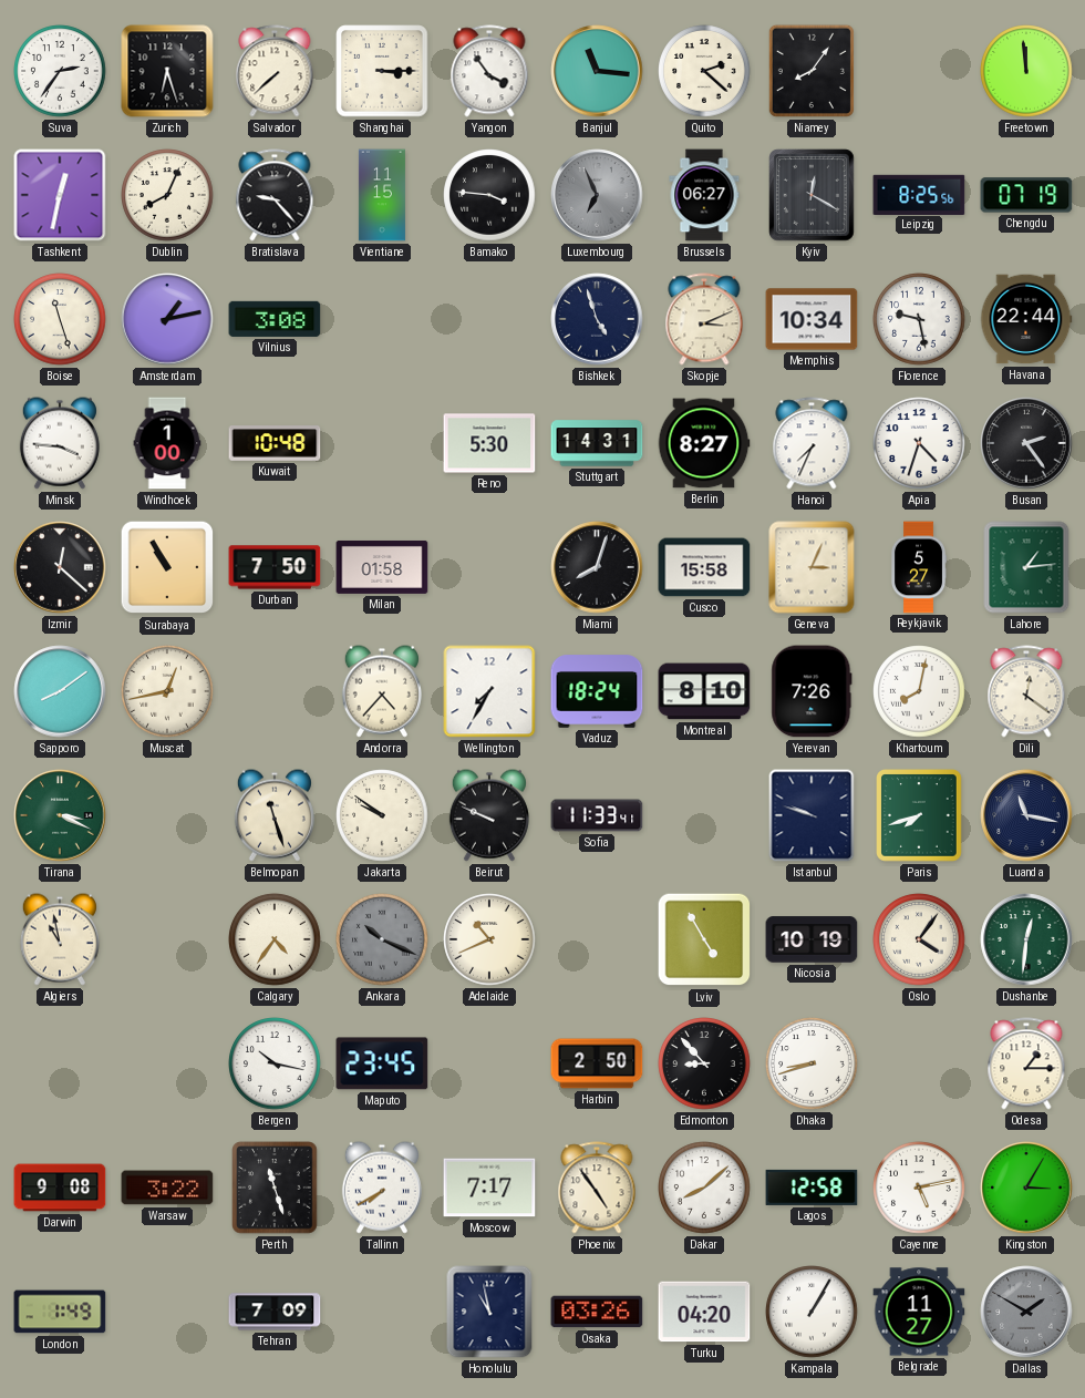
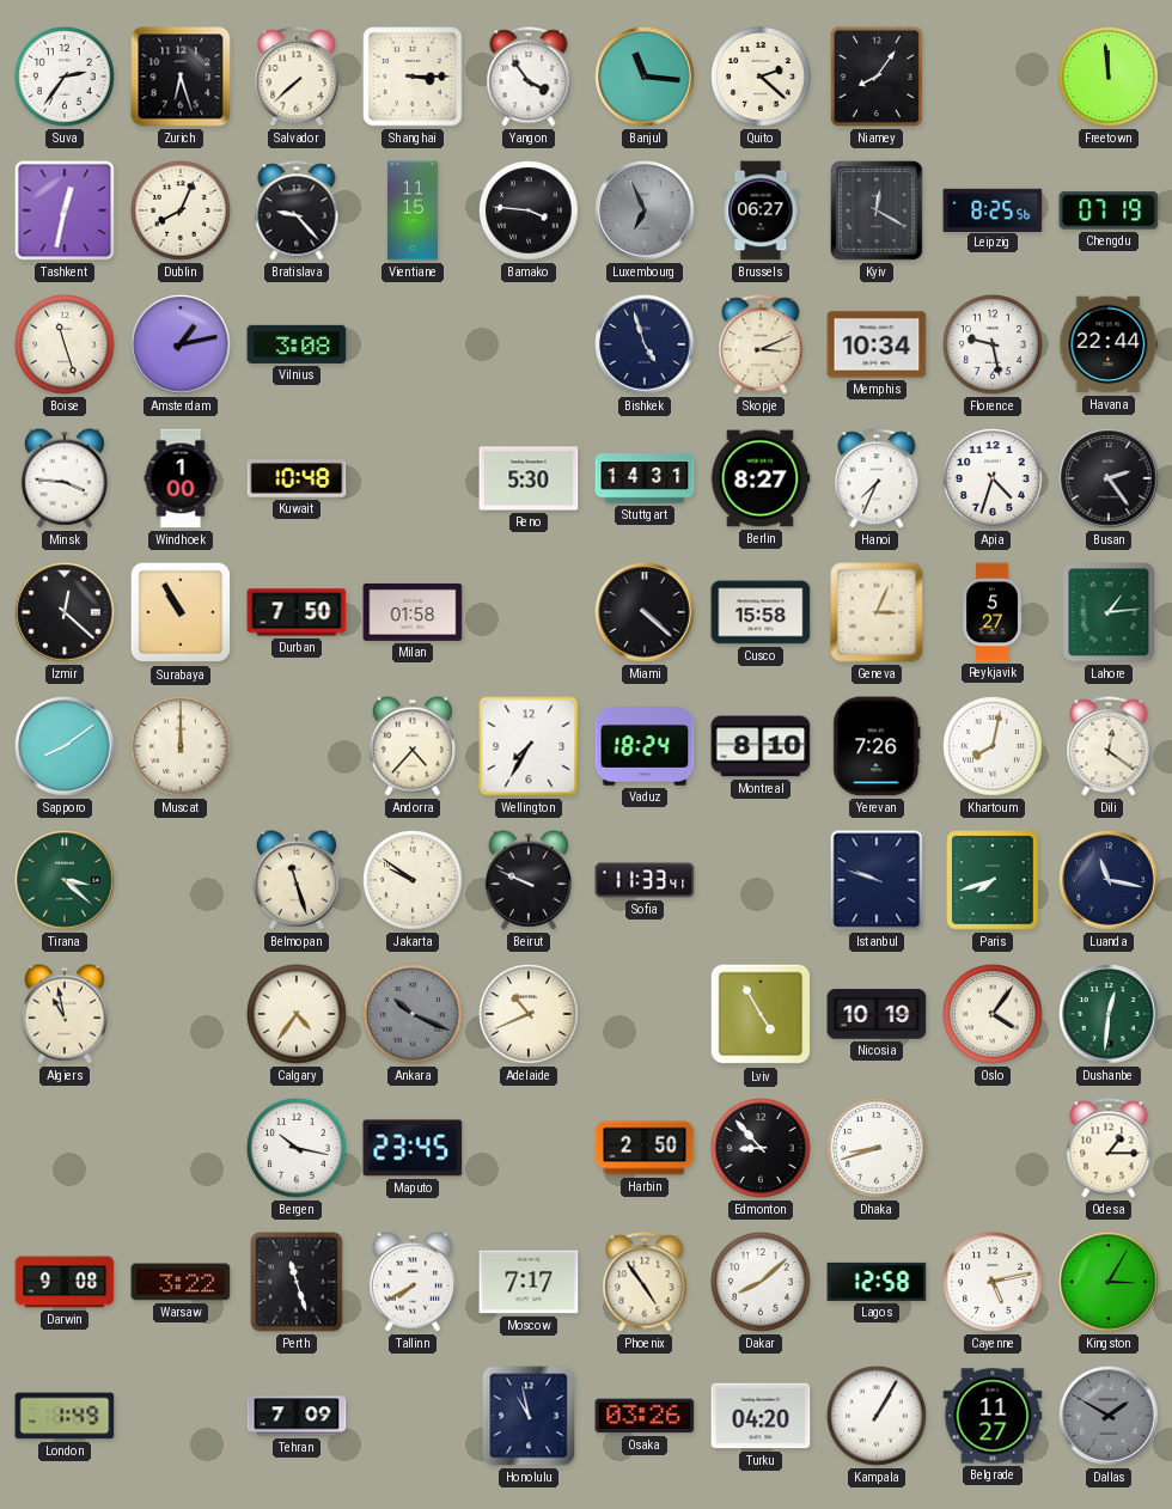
Miami: 8:03 -> 4:22 (645, 612)
Muscat: 12:43 -> 12:00 (181, 746)
Tirana: 3:19 -> 3:22 (65, 880)
